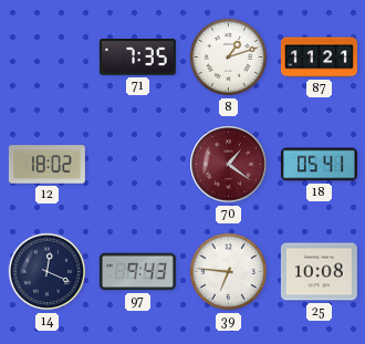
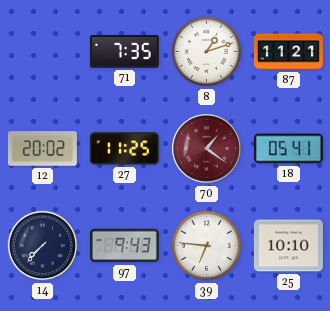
12: 18:02 -> 20:02 (42, 149)
27: none -> 11:25 (124, 149)
14: 12:19 -> 7:37 (43, 246)
25: 10:08 -> 10:10 (288, 246)
